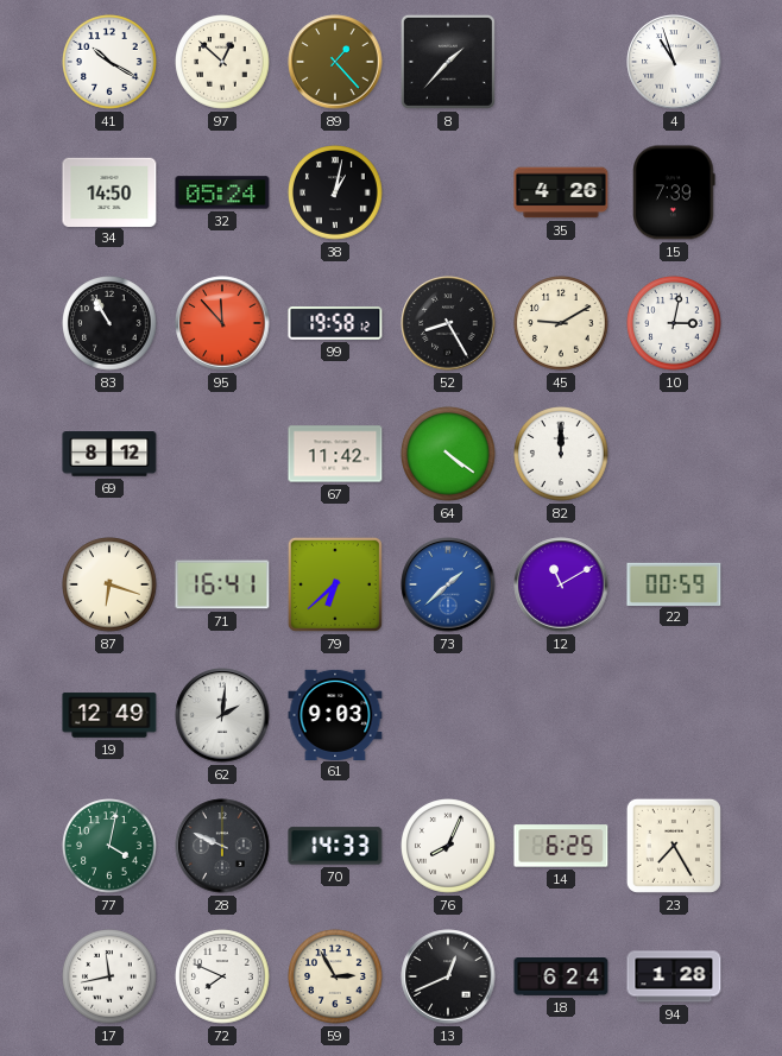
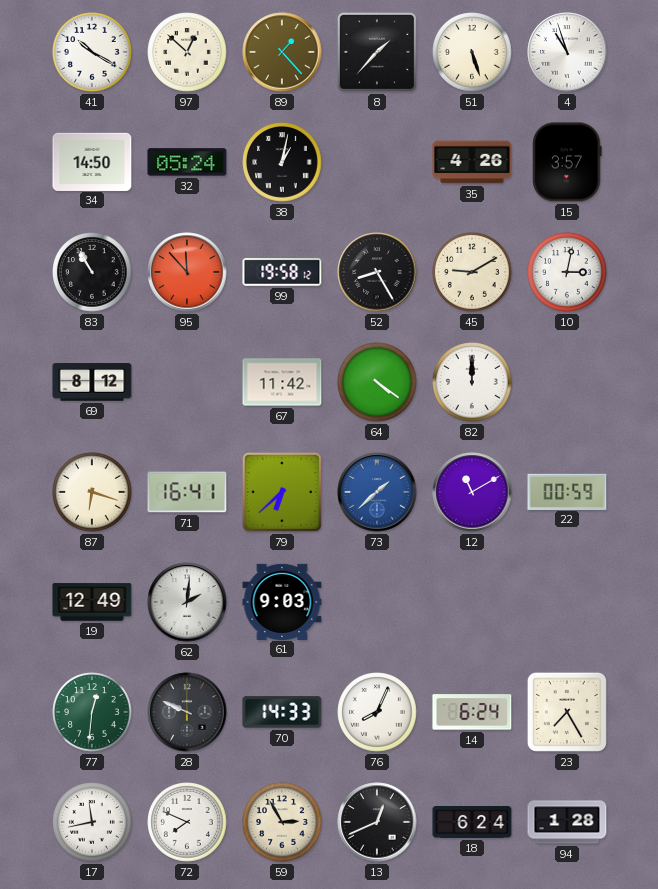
51: none -> 5:27 (472, 52)
15: 7:39 -> 3:57 (567, 162)
77: 4:02 -> 12:31 (92, 712)
14: 6:25 -> 6:24 (472, 712)
